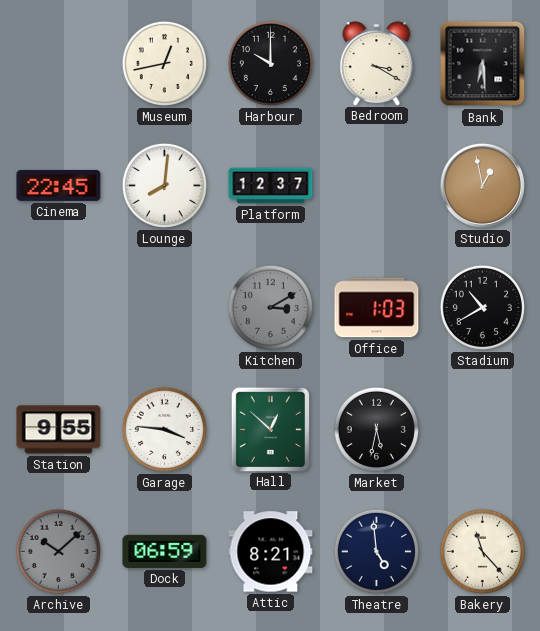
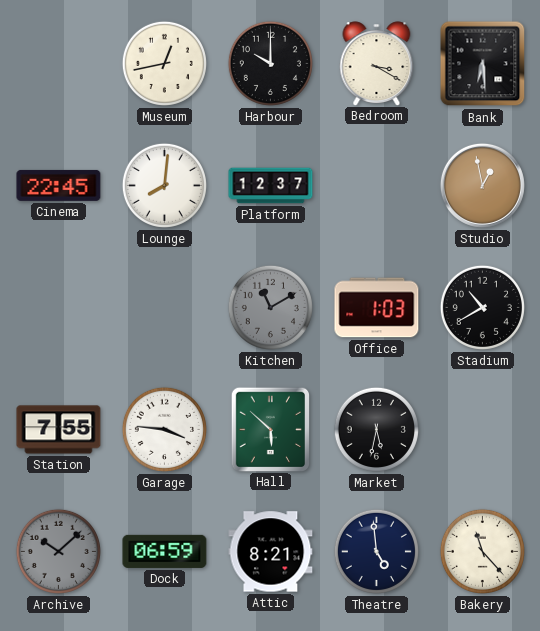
Kitchen: 3:10 -> 11:10 (270, 307)
Station: 9:55 -> 7:55 (59, 430)
Hall: 12:52 -> 5:52 (270, 429)
